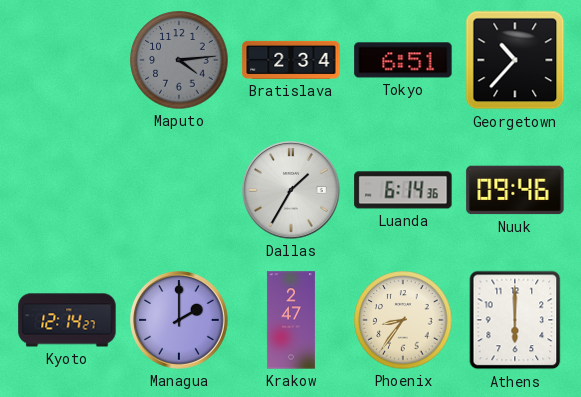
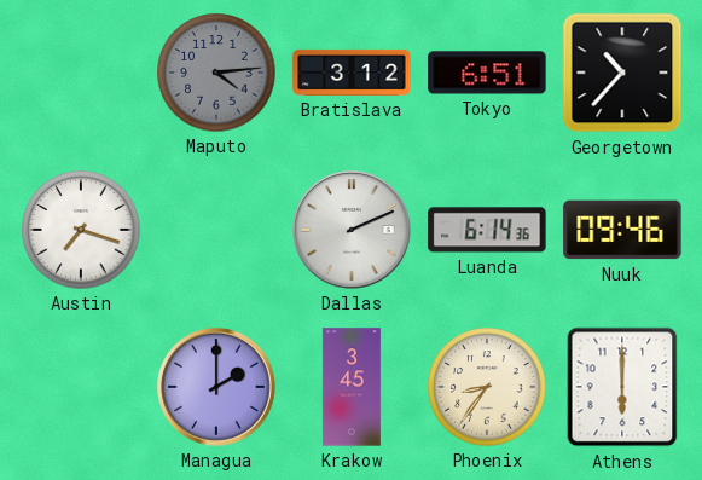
Bratislava: 2:34 -> 3:12 (352, 73)
Austin: none -> 7:18 (81, 230)
Dallas: 1:35 -> 2:11 (353, 231)
Kyoto: 12:14 -> none (67, 320)
Krakow: 2:47 -> 3:45 (352, 387)
